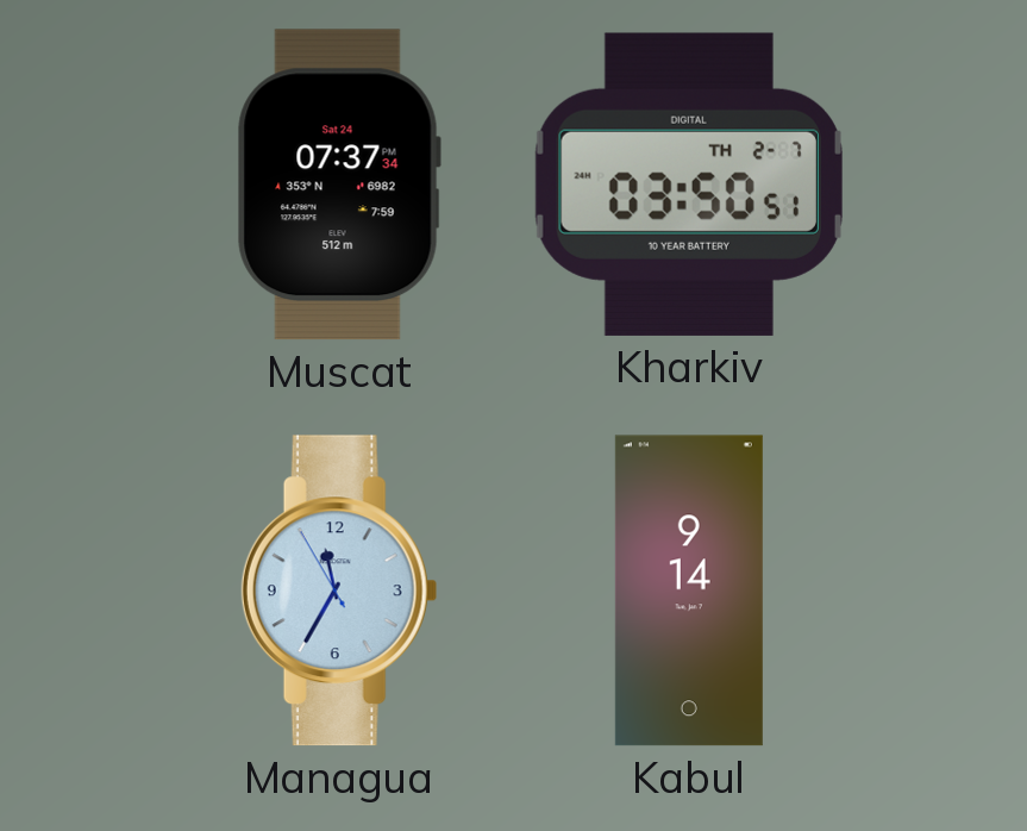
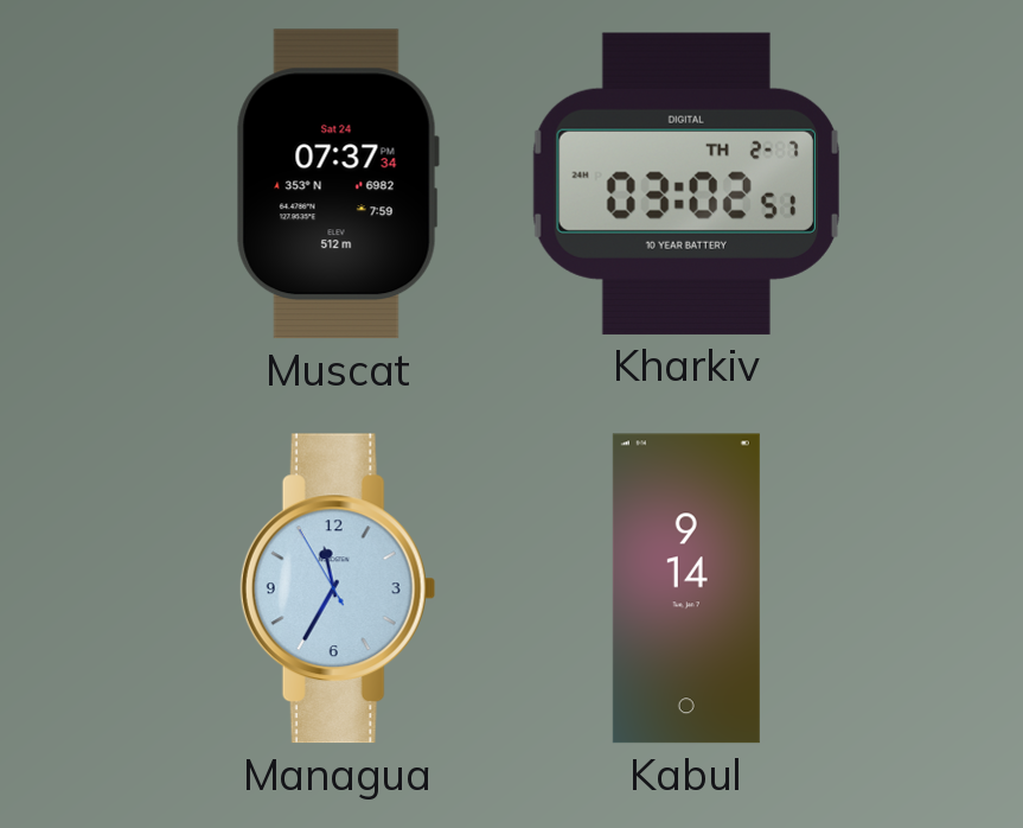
Kharkiv: 03:50 -> 03:02 (686, 184)
